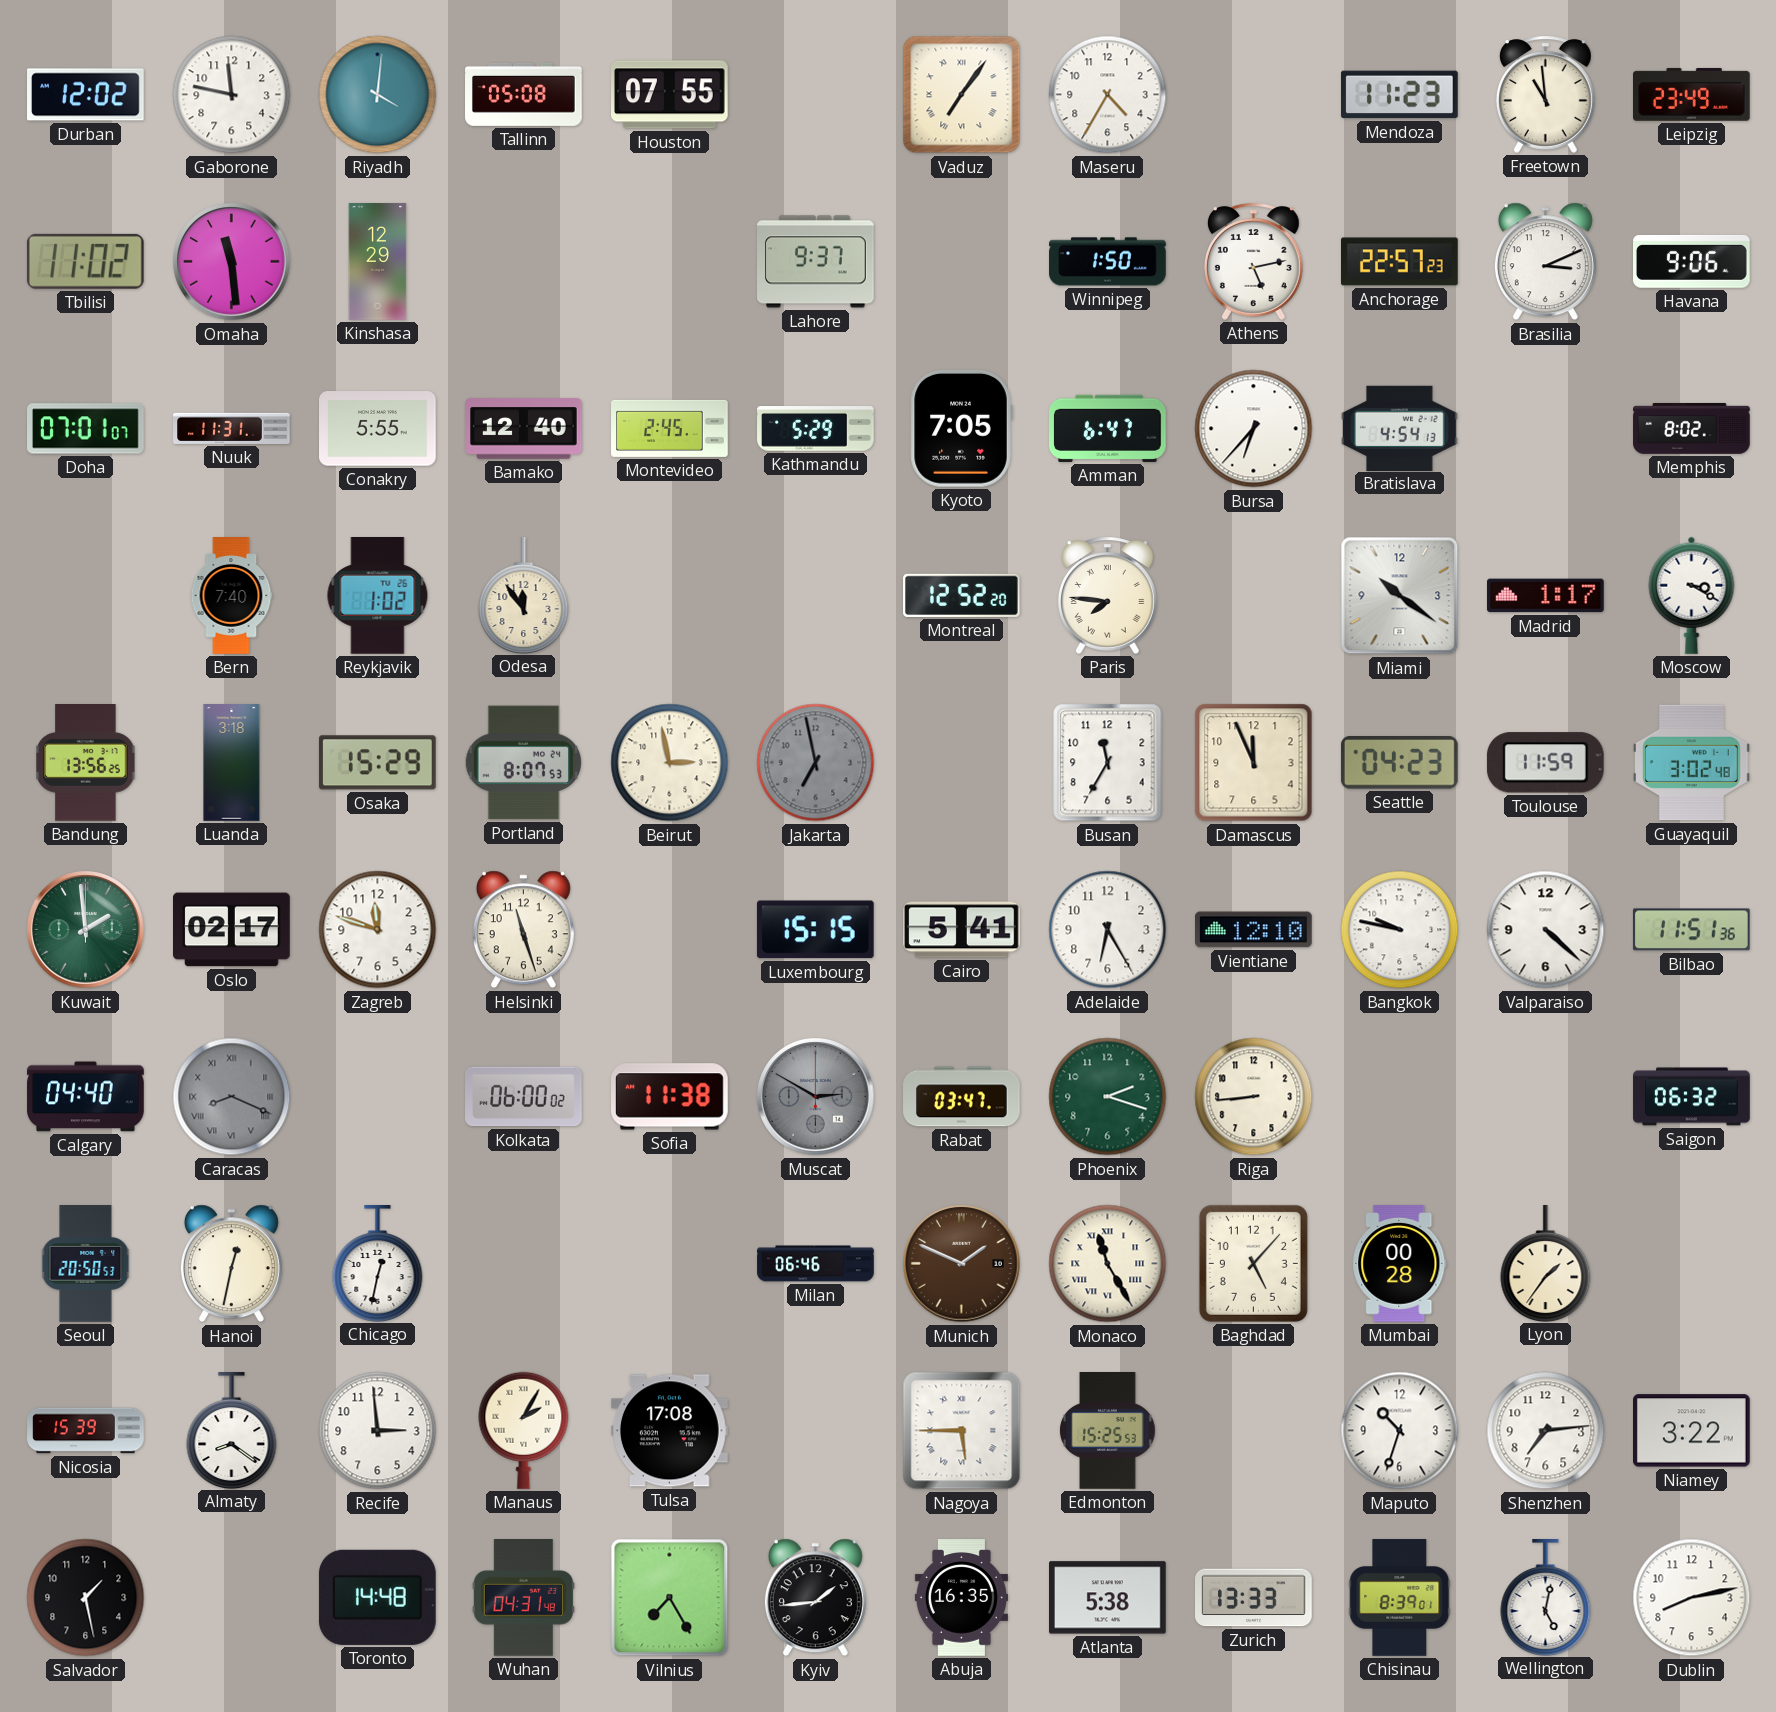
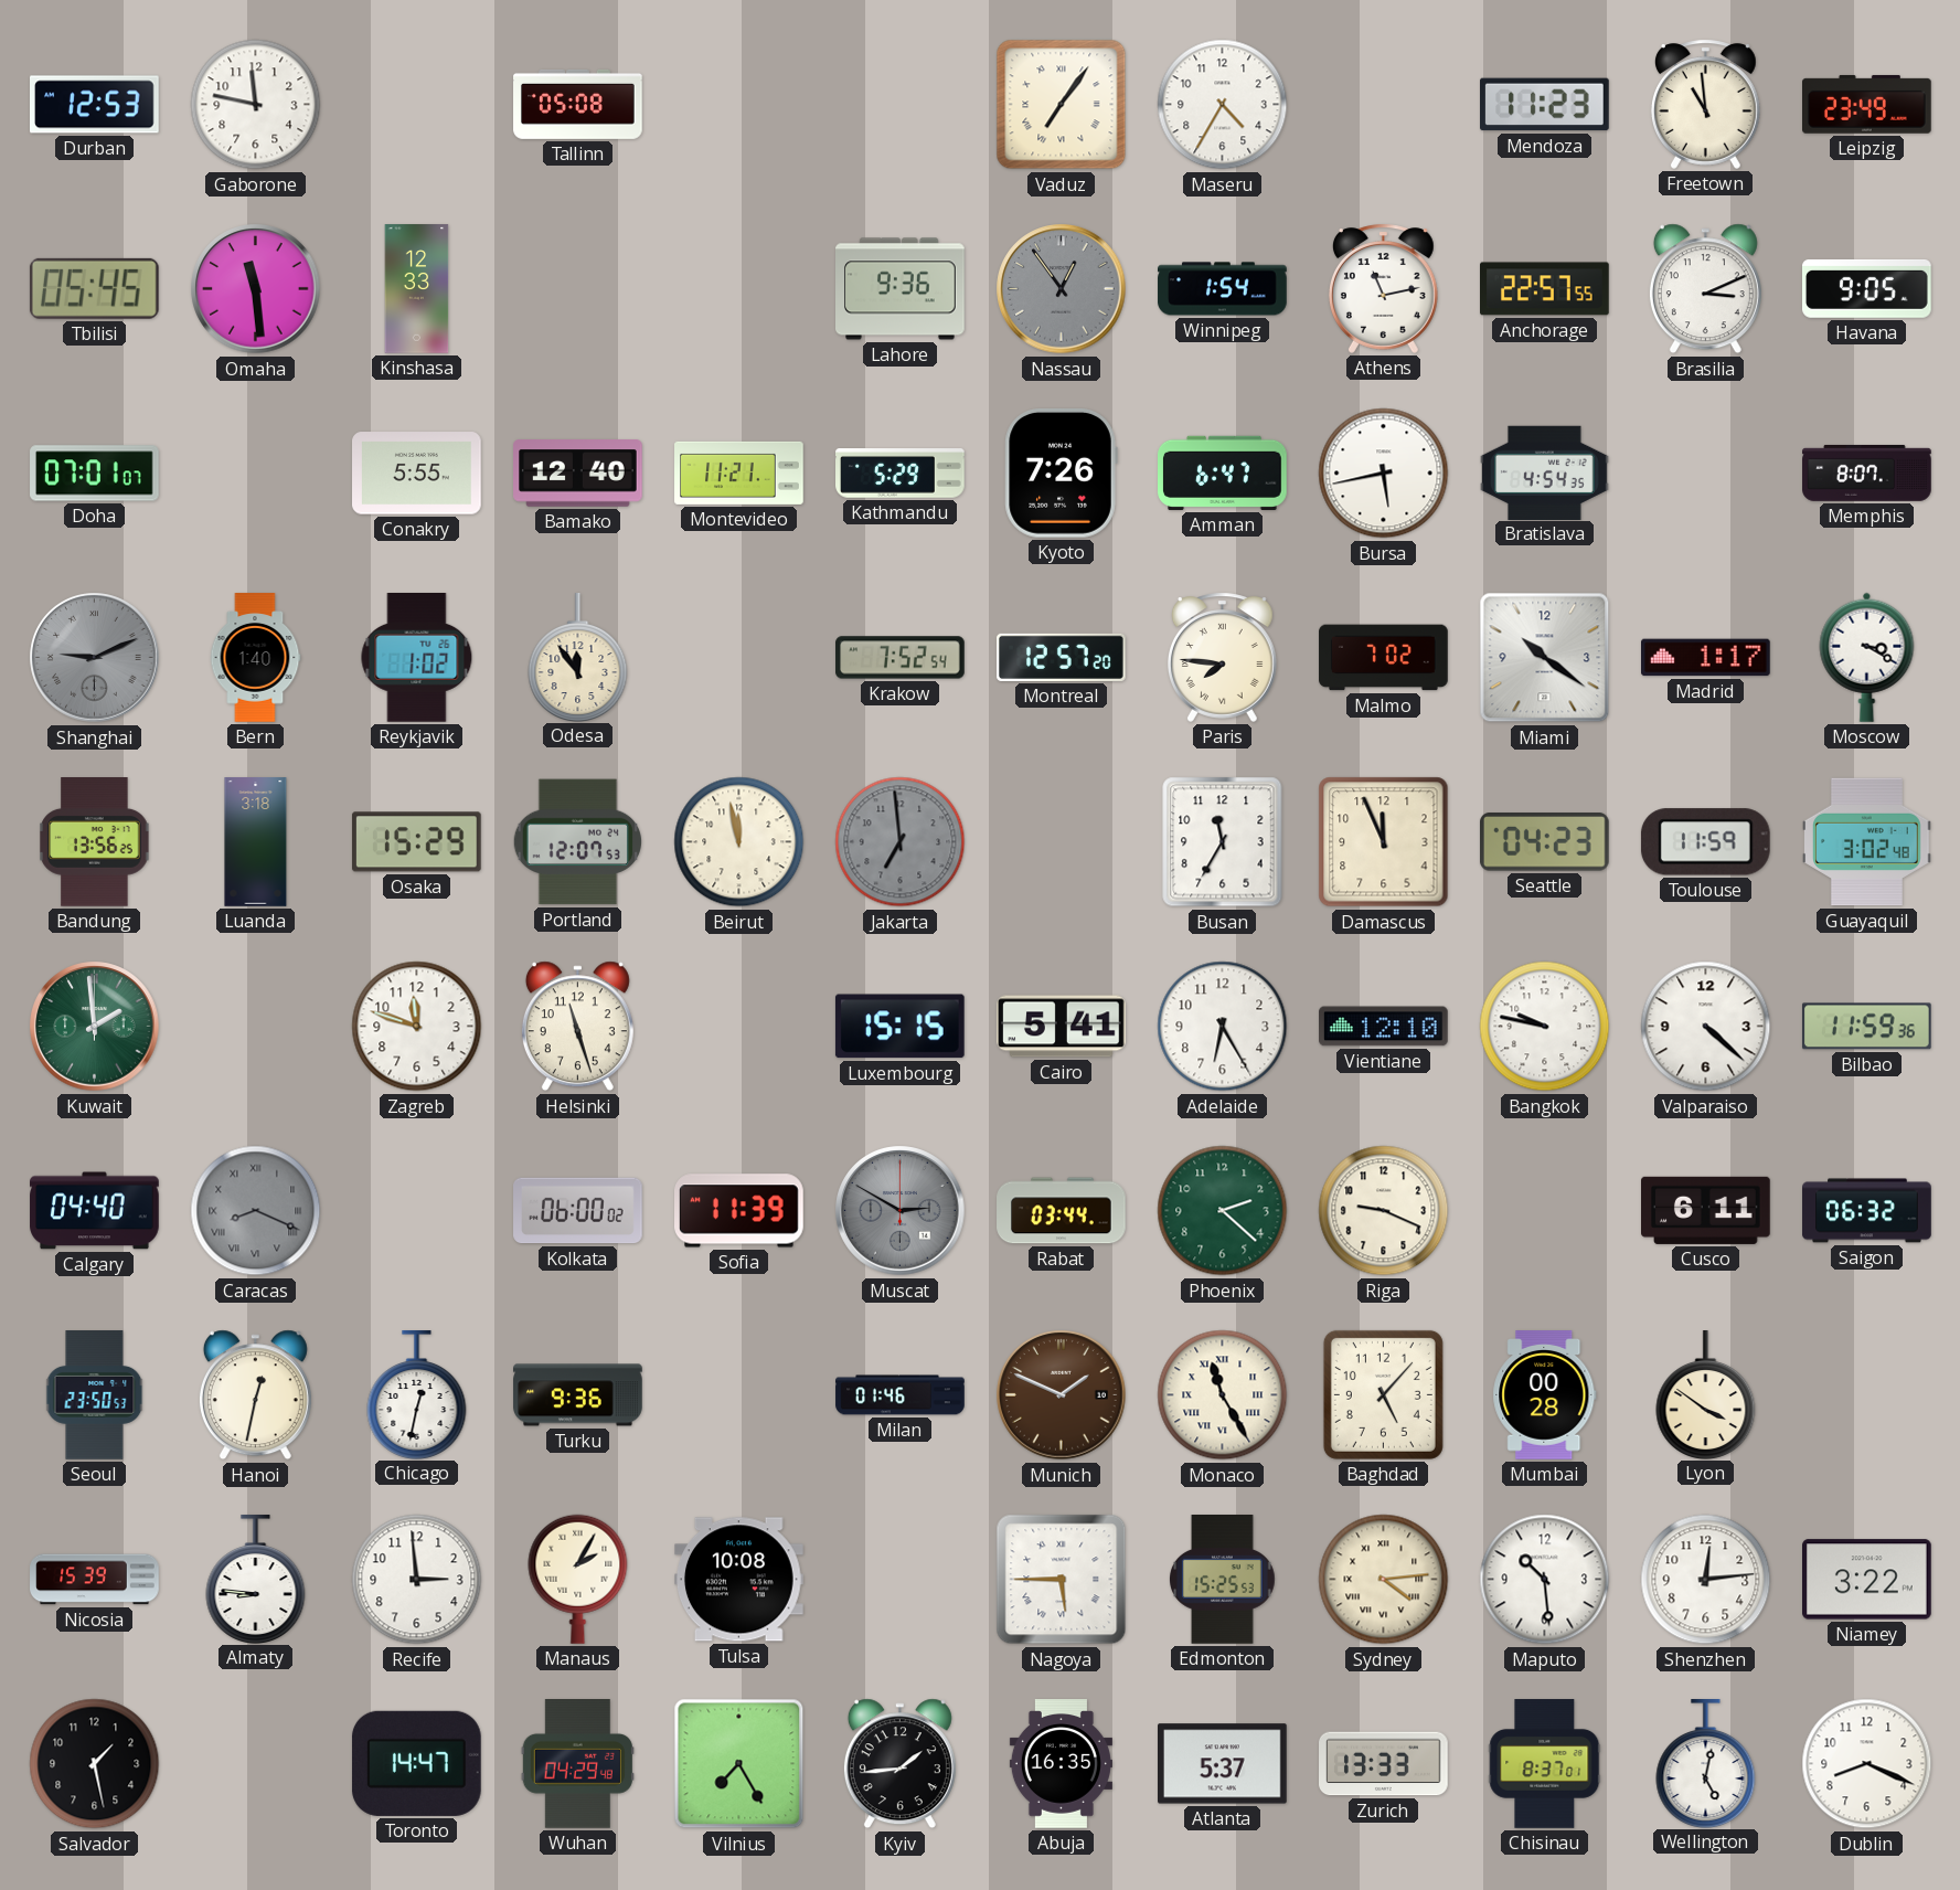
Durban: 12:02 -> 12:53 (95, 105)
Riyadh: 4:01 -> none (378, 95)
Houston: 07:55 -> none (670, 95)
Tbilisi: 11:02 -> 05:45 (94, 288)
Kinshasa: 12:29 -> 12:33 (417, 289)
Lahore: 9:37 -> 9:36 (901, 289)
Nassau: none -> 12:54 (1062, 289)
Winnipeg: 1:50 -> 1:54 (1223, 289)
Athens: 5:13 -> 11:13 (1383, 288)
Anchorage: 22:57:23 -> 22:57:55 (1545, 289)
Havana: 9:06 -> 9:05 (1867, 288)
Nuuk: 11:31 -> none (232, 428)
Montevideo: 2:45 -> 11:21 (739, 473)
Kyoto: 7:05 -> 7:26 (1061, 473)
Bursa: 6:37 -> 5:43 (1384, 474)
Bratislava: 4:54:13 -> 4:54:35 (1545, 473)
Memphis: 8:02 -> 8:07 (1867, 473)
Shanghai: none -> 9:11 (95, 658)
Bern: 7:40 -> 1:40 (255, 658)
Krakow: none -> 7:52 (901, 658)
Montreal: 12:52 -> 12:57 (1062, 657)
Malmo: none -> 7:02 (1384, 658)
Portland: 8:07 -> 12:07 (577, 842)
Beirut: 2:58 -> 11:58 (739, 842)
Jakarta: 6:58 -> 6:59 (901, 842)
Oslo: 02:17 -> none (232, 930)
Bilbao: 11:51 -> 11:59 (1866, 1027)
Sofia: 11:38 -> 11:39 (739, 1211)
Rabat: 03:47 -> 03:44 (1062, 1211)
Phoenix: 2:18 -> 2:22 (1223, 1211)
Riga: 8:44 -> 9:19 (1384, 1211)
Cusco: none -> 6:11 (1706, 1210)
Seoul: 20:50 -> 23:50 (95, 1395)
Turku: none -> 9:36 (578, 1395)
Milan: 06:46 -> 01:46 (901, 1395)
Lyon: 1:36 -> 3:51 (1706, 1395)
Almaty: 8:21 -> 8:46 (256, 1580)
Tulsa: 17:08 -> 10:08 (739, 1580)
Sydney: none -> 4:14 (1384, 1580)
Maputo: 10:33 -> 10:29 (1545, 1580)
Shenzhen: 7:14 -> 12:14 (1706, 1580)
Toronto: 14:48 -> 14:47 (416, 1763)
Wuhan: 04:31 -> 04:29 (577, 1764)
Atlanta: 5:38 -> 5:37 (1223, 1764)
Chisinau: 8:39 -> 8:37 (1545, 1764)
Dublin: 8:13 -> 8:19 (1867, 1764)
